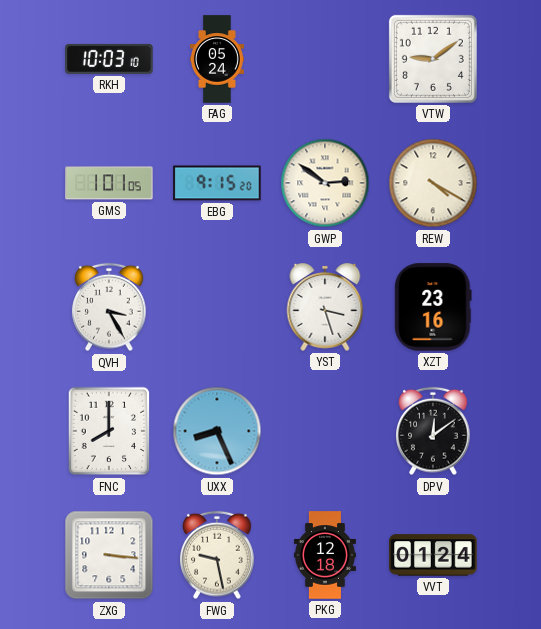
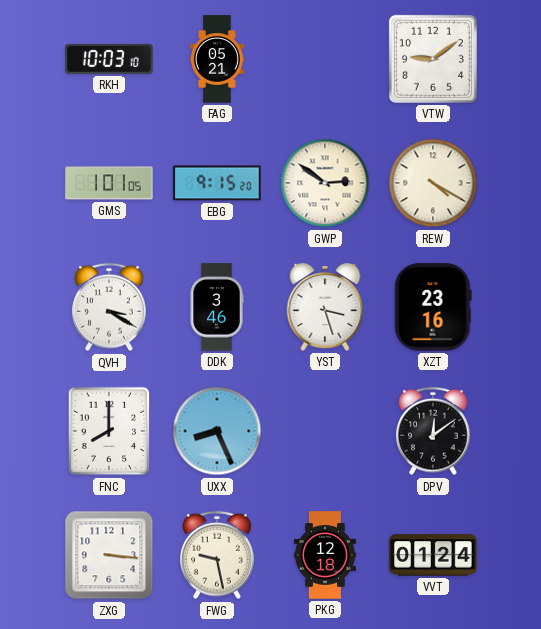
FAG: 05:24 -> 05:21 (217, 59)
QVH: 3:25 -> 3:20 (109, 307)
DDK: none -> 3:46 (217, 307)
